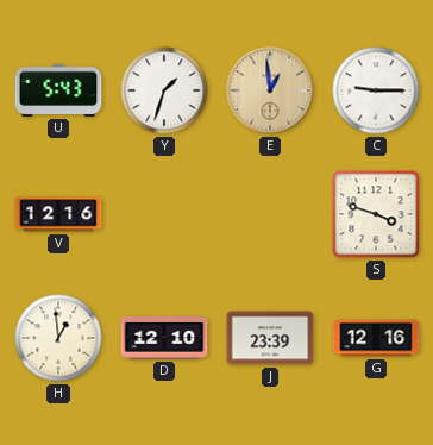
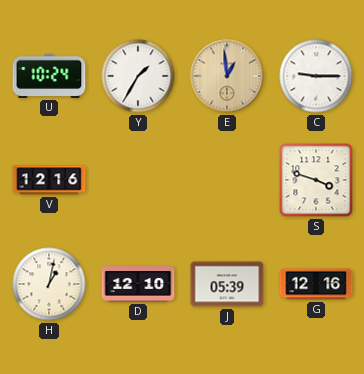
U: 5:43 -> 10:24 (49, 76)
Y: 1:33 -> 1:35 (138, 76)
H: 12:59 -> 1:02 (49, 284)
J: 23:39 -> 05:39 (227, 284)
